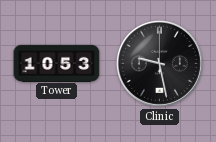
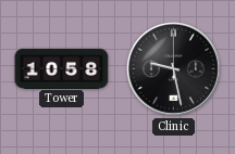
Tower: 10:53 -> 10:58 (62, 68)
